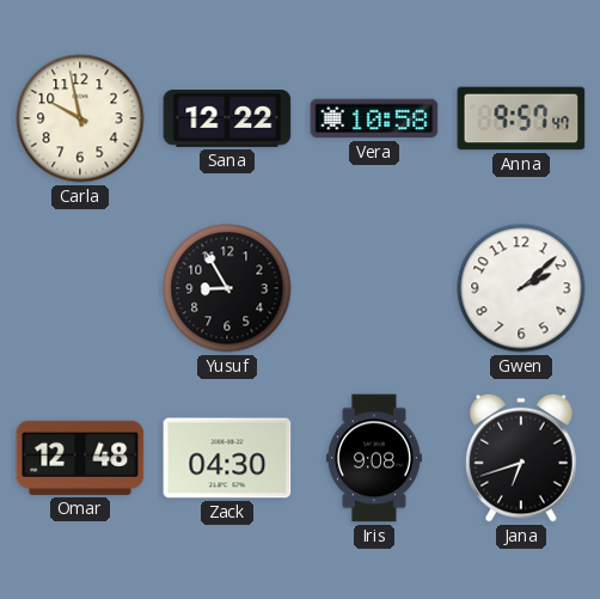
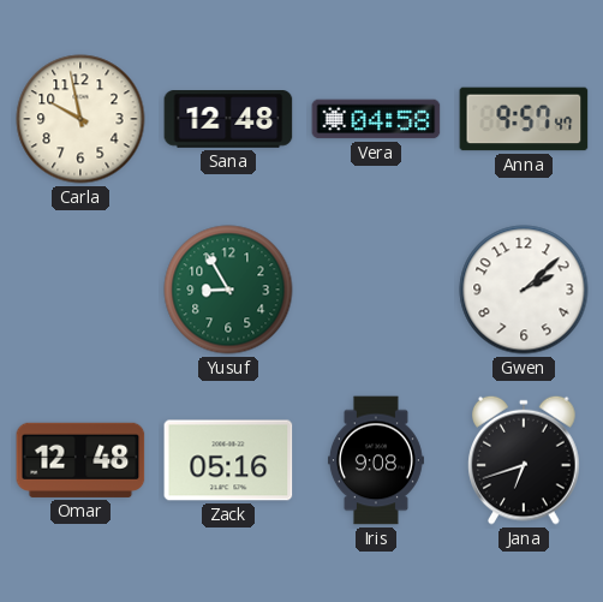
Sana: 12:22 -> 12:48 (228, 120)
Vera: 10:58 -> 04:58 (376, 119)
Yusuf dial: black -> green (228, 290)
Zack: 04:30 -> 05:16 (228, 460)
